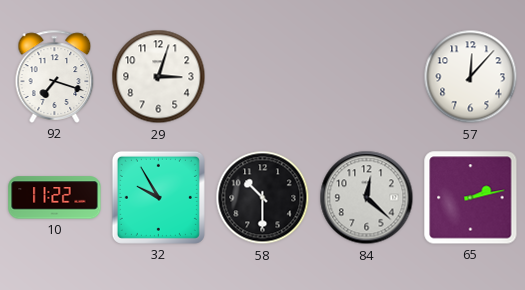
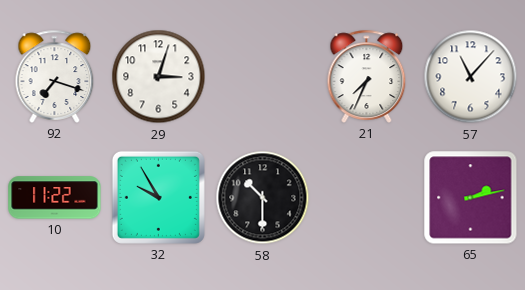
21: none -> 7:34 (367, 76)
57: 12:07 -> 11:07 (471, 77)
84: 12:22 -> none (367, 198)
